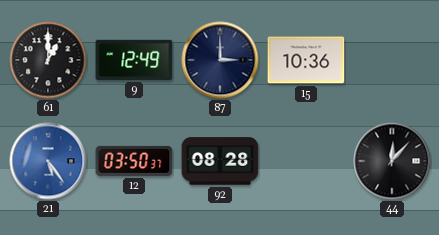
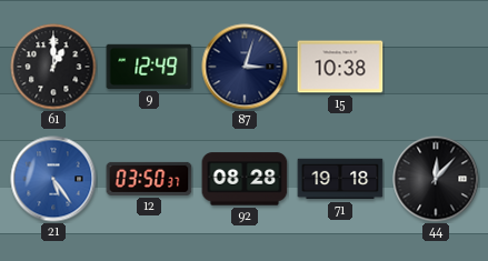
87: 3:00 -> 3:03 (245, 67)
15: 10:36 -> 10:38 (340, 67)
71: none -> 19:18 (340, 179)
